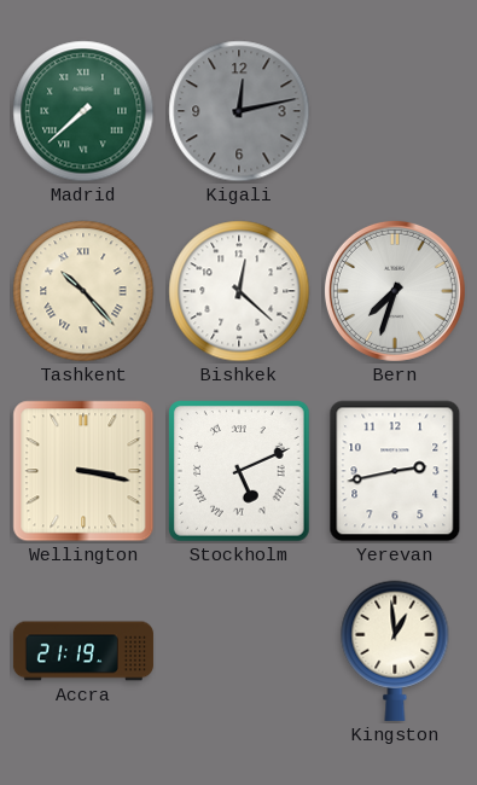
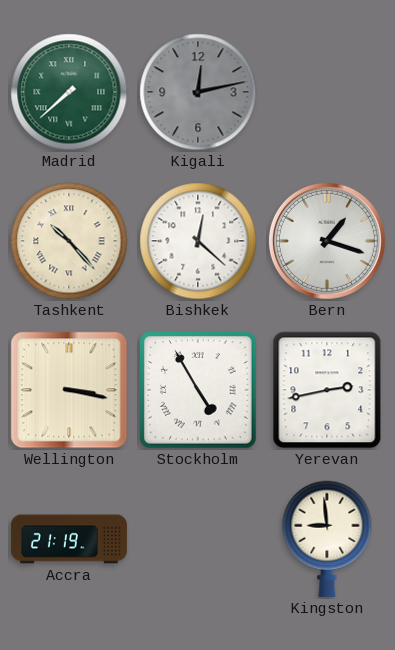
Bern: 7:33 -> 1:18 (327, 241)
Stockholm: 5:11 -> 4:55 (198, 390)
Kingston: 12:59 -> 8:59 (327, 539)
